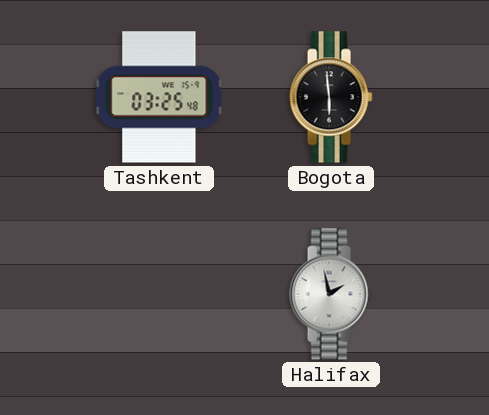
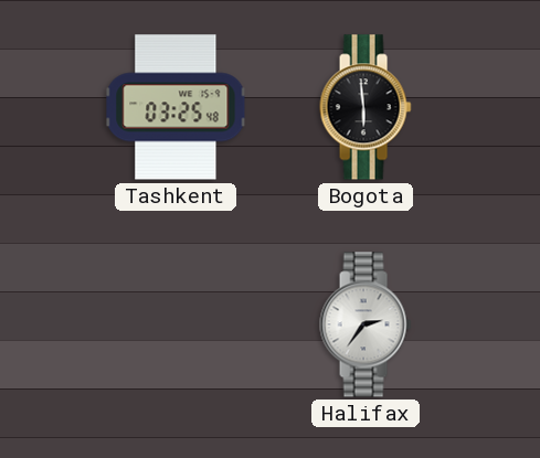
Halifax: 1:58 -> 2:36 (366, 324)
